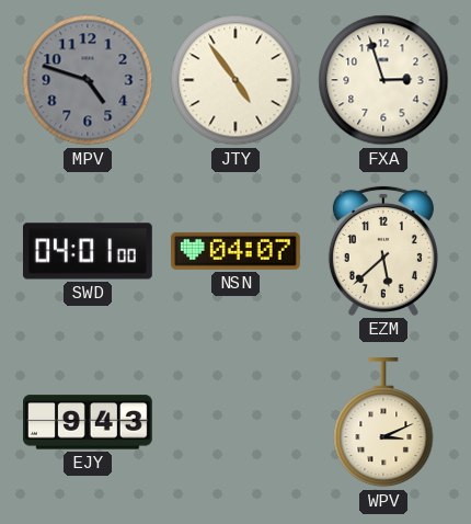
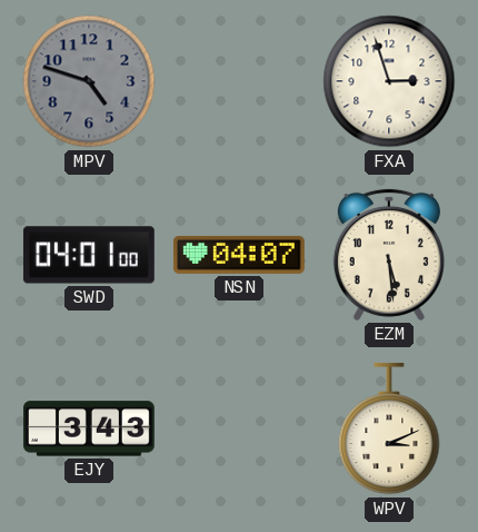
JTY: 4:54 -> none (235, 80)
EZM: 5:38 -> 5:29 (389, 255)
EJY: 9:43 -> 3:43 (90, 428)
